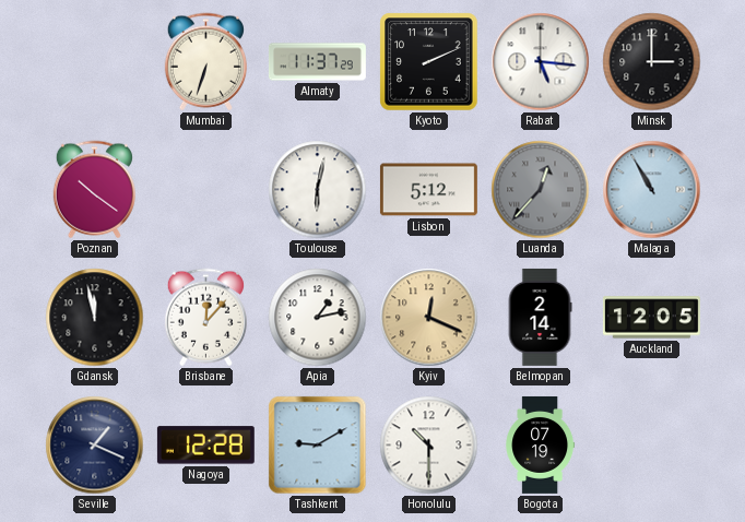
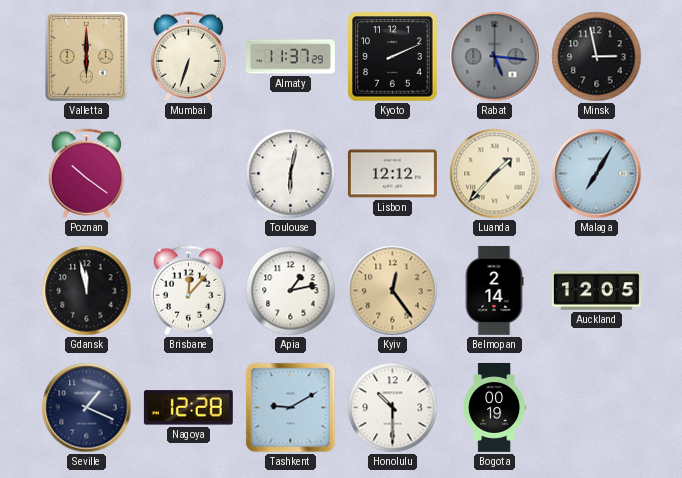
Valletta: none -> 6:00 (87, 57)
Rabat dial: white -> grey (495, 57)
Minsk: 3:00 -> 2:58 (597, 57)
Lisbon: 5:12 -> 12:12 (392, 174)
Luanda: 12:37 -> 1:37 (495, 174)
Luanda dial: grey -> cream (495, 174)
Malaga: 10:55 -> 7:05 (597, 174)
Kyiv: 12:19 -> 12:24 (393, 291)
Bogota: 07:19 -> 00:19 (495, 407)
